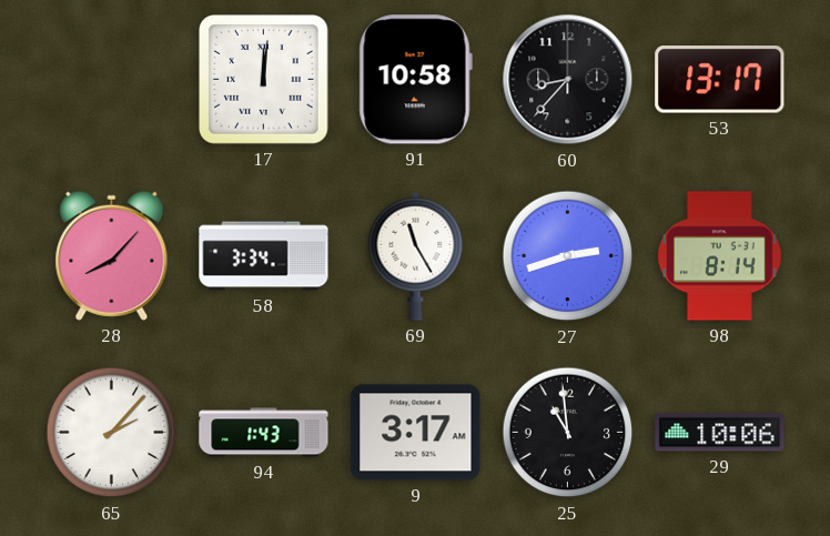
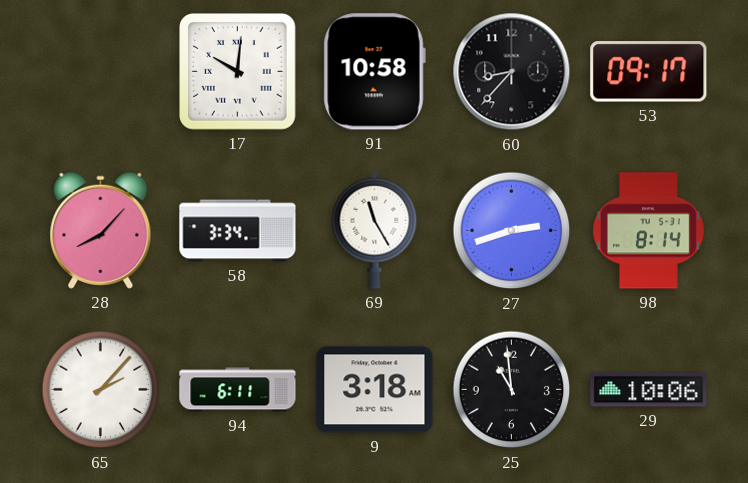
17: 12:01 -> 10:01 (238, 72)
53: 13:17 -> 09:17 (649, 72)
94: 1:43 -> 6:11 (238, 390)
9: 3:17 -> 3:18 (375, 390)
